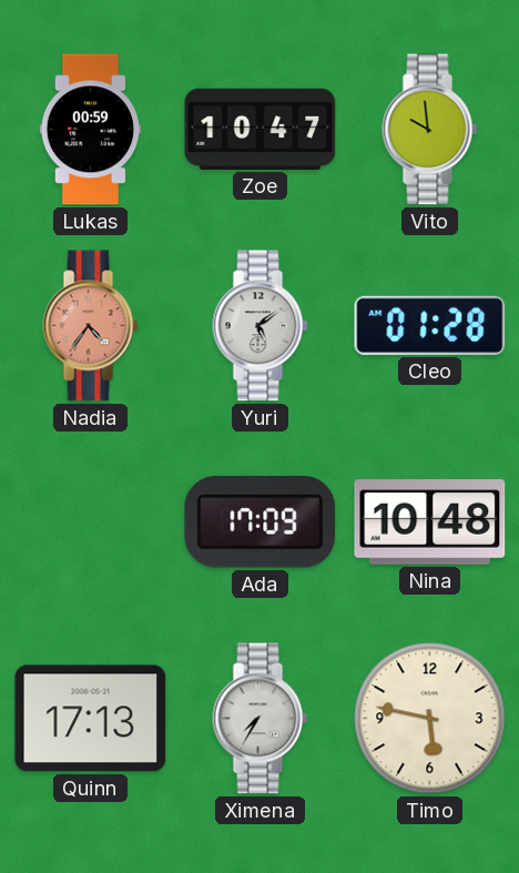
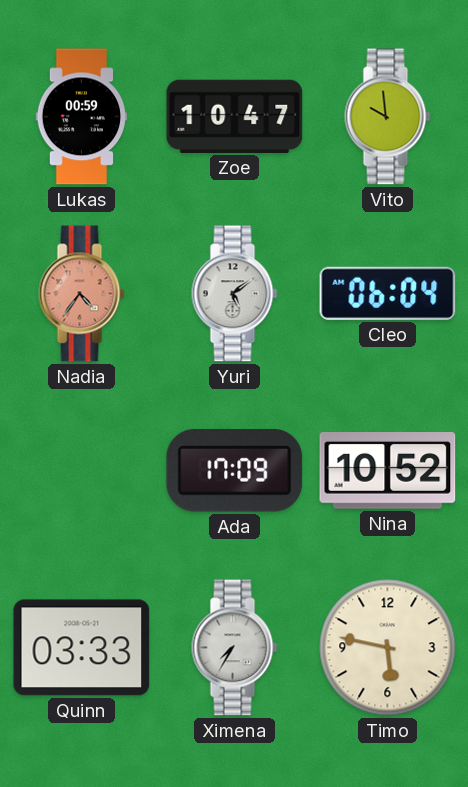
Cleo: 01:28 -> 06:04 (388, 293)
Nina: 10:48 -> 10:52 (388, 471)
Quinn: 17:13 -> 03:33 (82, 648)
